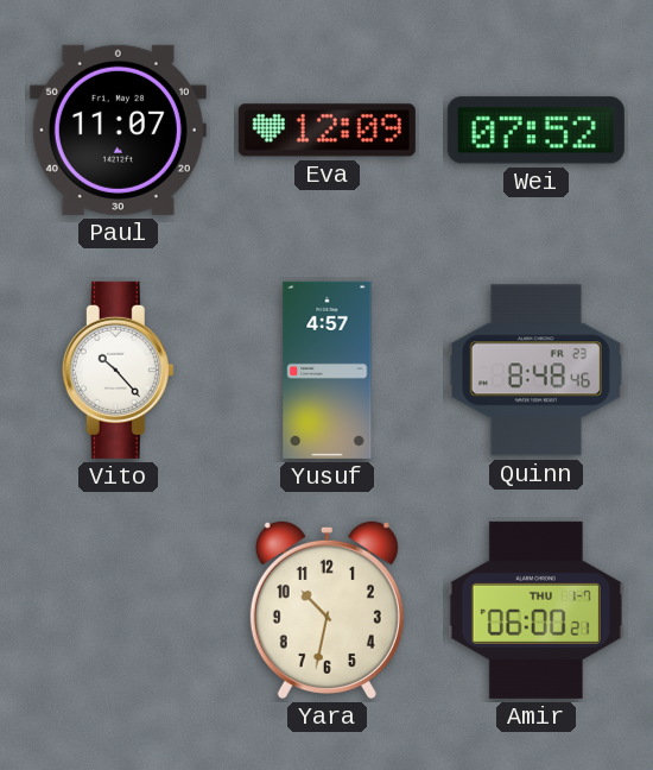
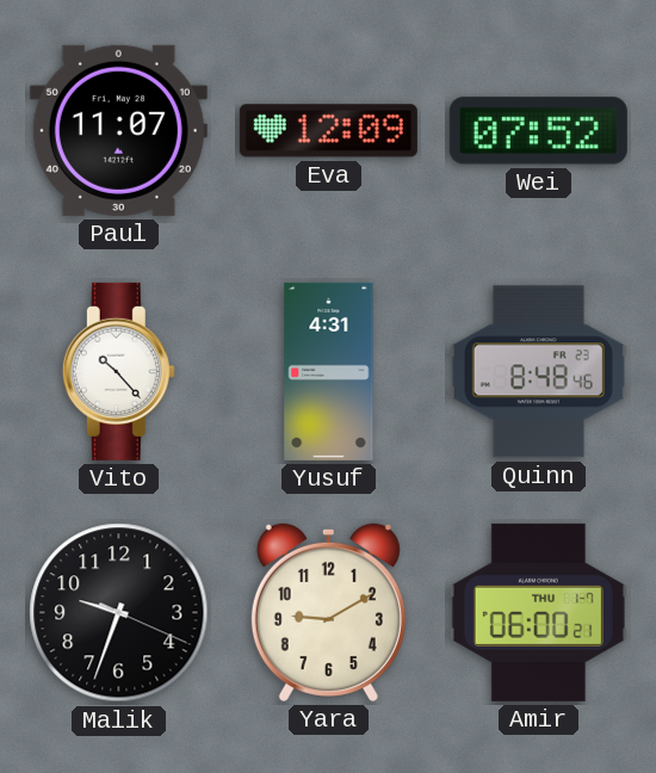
Yusuf: 4:57 -> 4:31 (329, 371)
Malik: none -> 9:33 (119, 613)
Yara: 10:32 -> 9:10 (328, 612)
